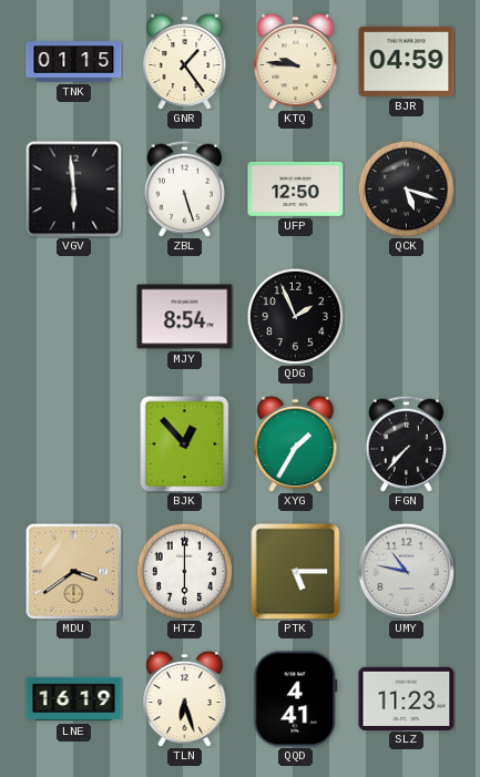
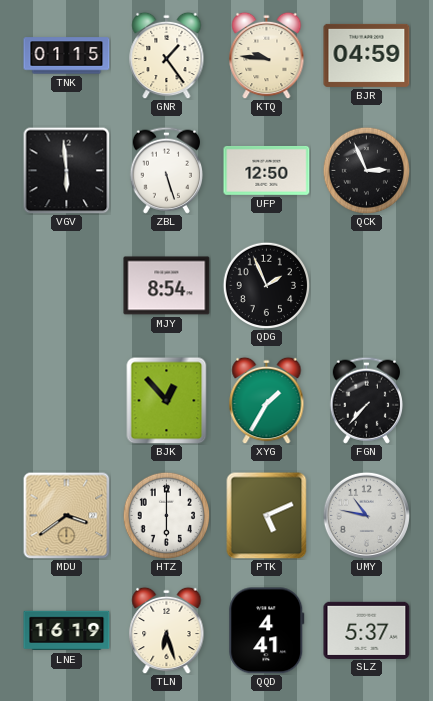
QCK: 5:18 -> 2:56 (366, 170)
PTK: 5:15 -> 5:11 (267, 515)
SLZ: 11:23 -> 5:37 (367, 630)
